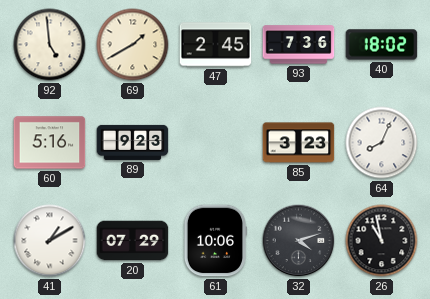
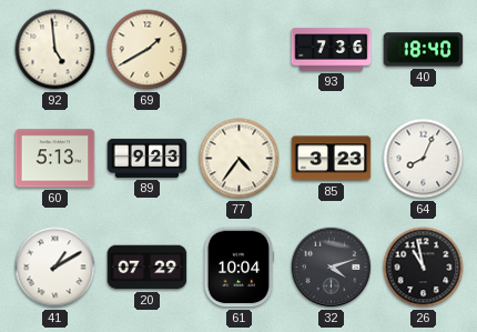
47: 2:45 -> none (216, 45)
40: 18:02 -> 18:40 (424, 50)
60: 5:16 -> 5:13 (55, 159)
77: none -> 4:36 (240, 159)
61: 10:06 -> 10:04 (237, 268)
